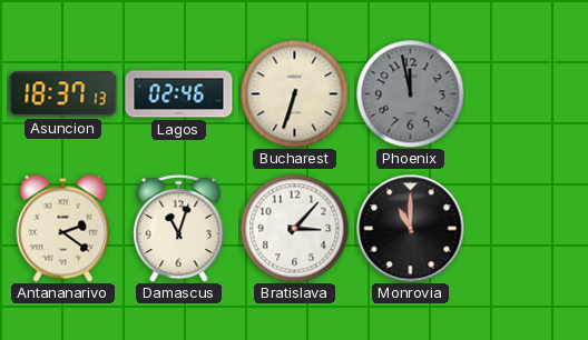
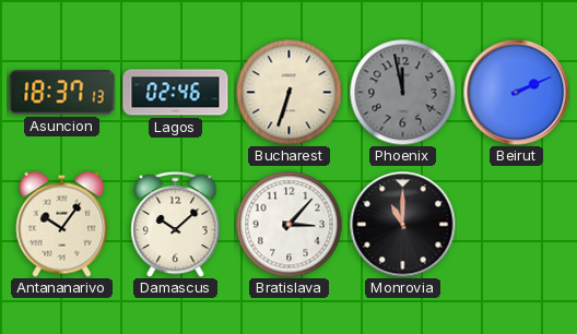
Beirut: none -> 2:11 (517, 93)
Antananarivo: 2:21 -> 10:06 (62, 224)
Damascus: 11:03 -> 10:08 (176, 224)
